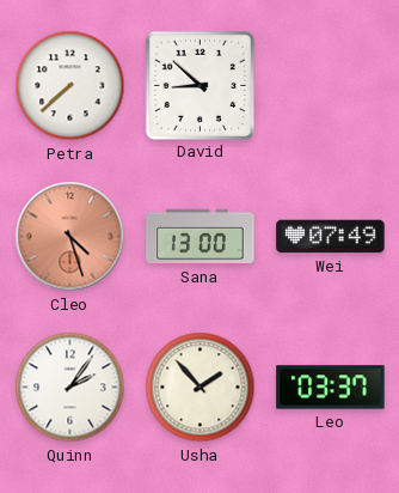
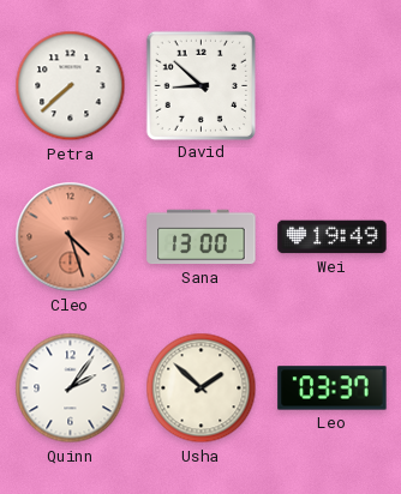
Wei: 07:49 -> 19:49 (333, 237)
Usha: 1:53 -> 1:52 (202, 388)
